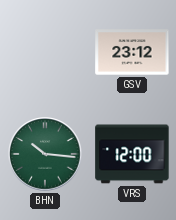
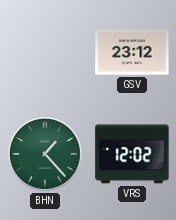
BHN: 10:16 -> 1:23 (45, 154)
VRS: 12:00 -> 12:02 (132, 154)
